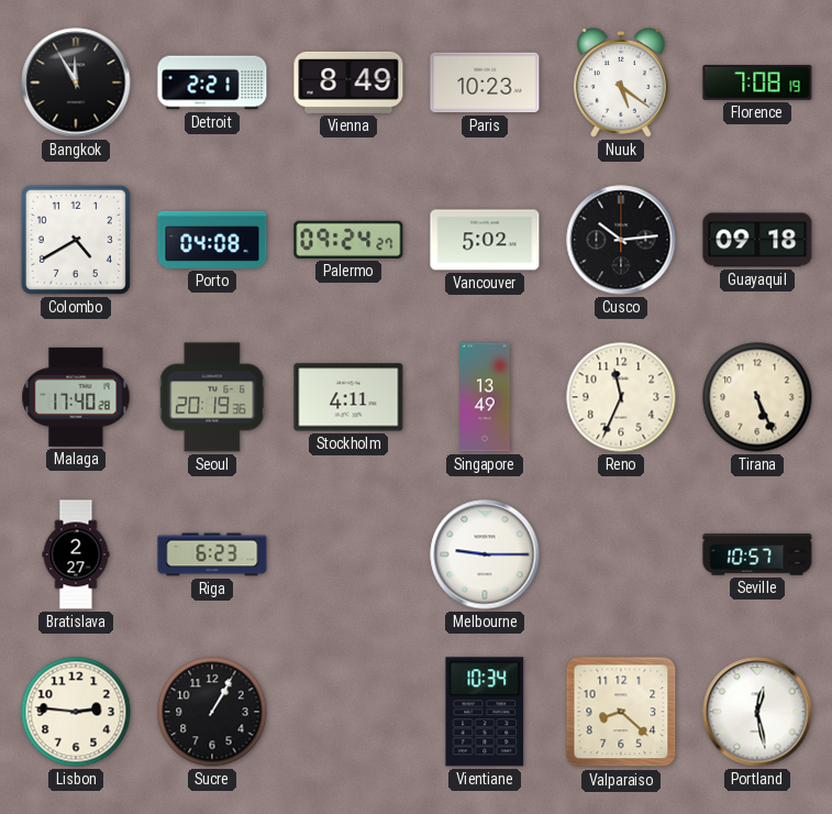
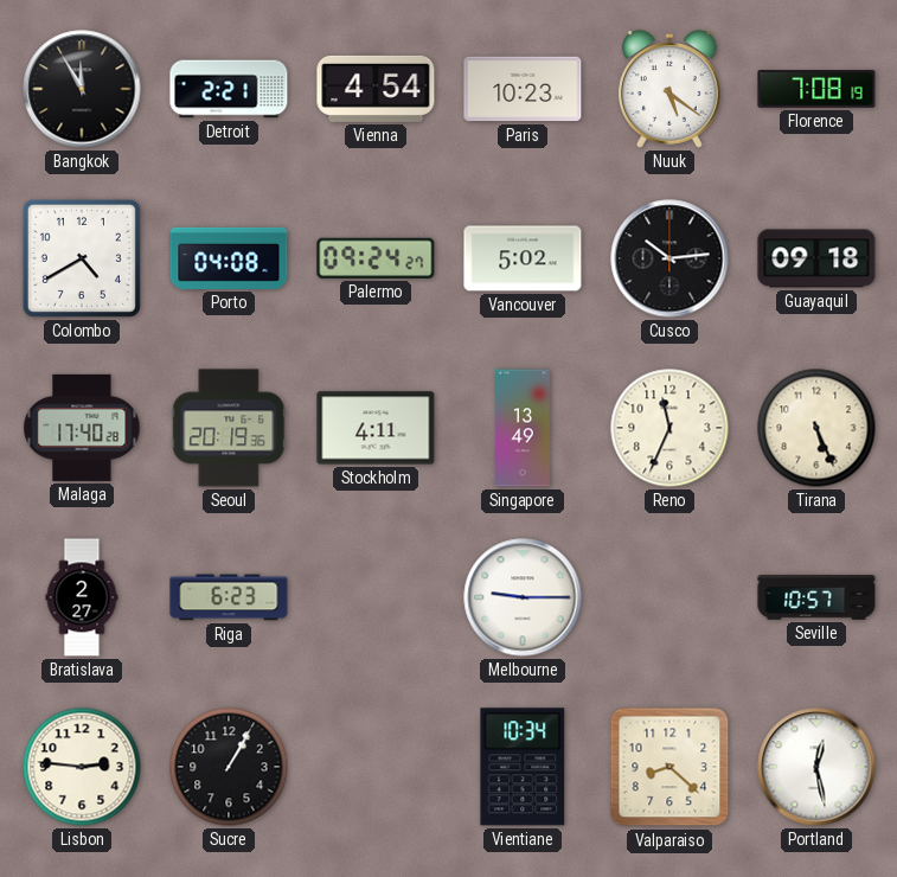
Vienna: 8:49 -> 4:54 (376, 89)
